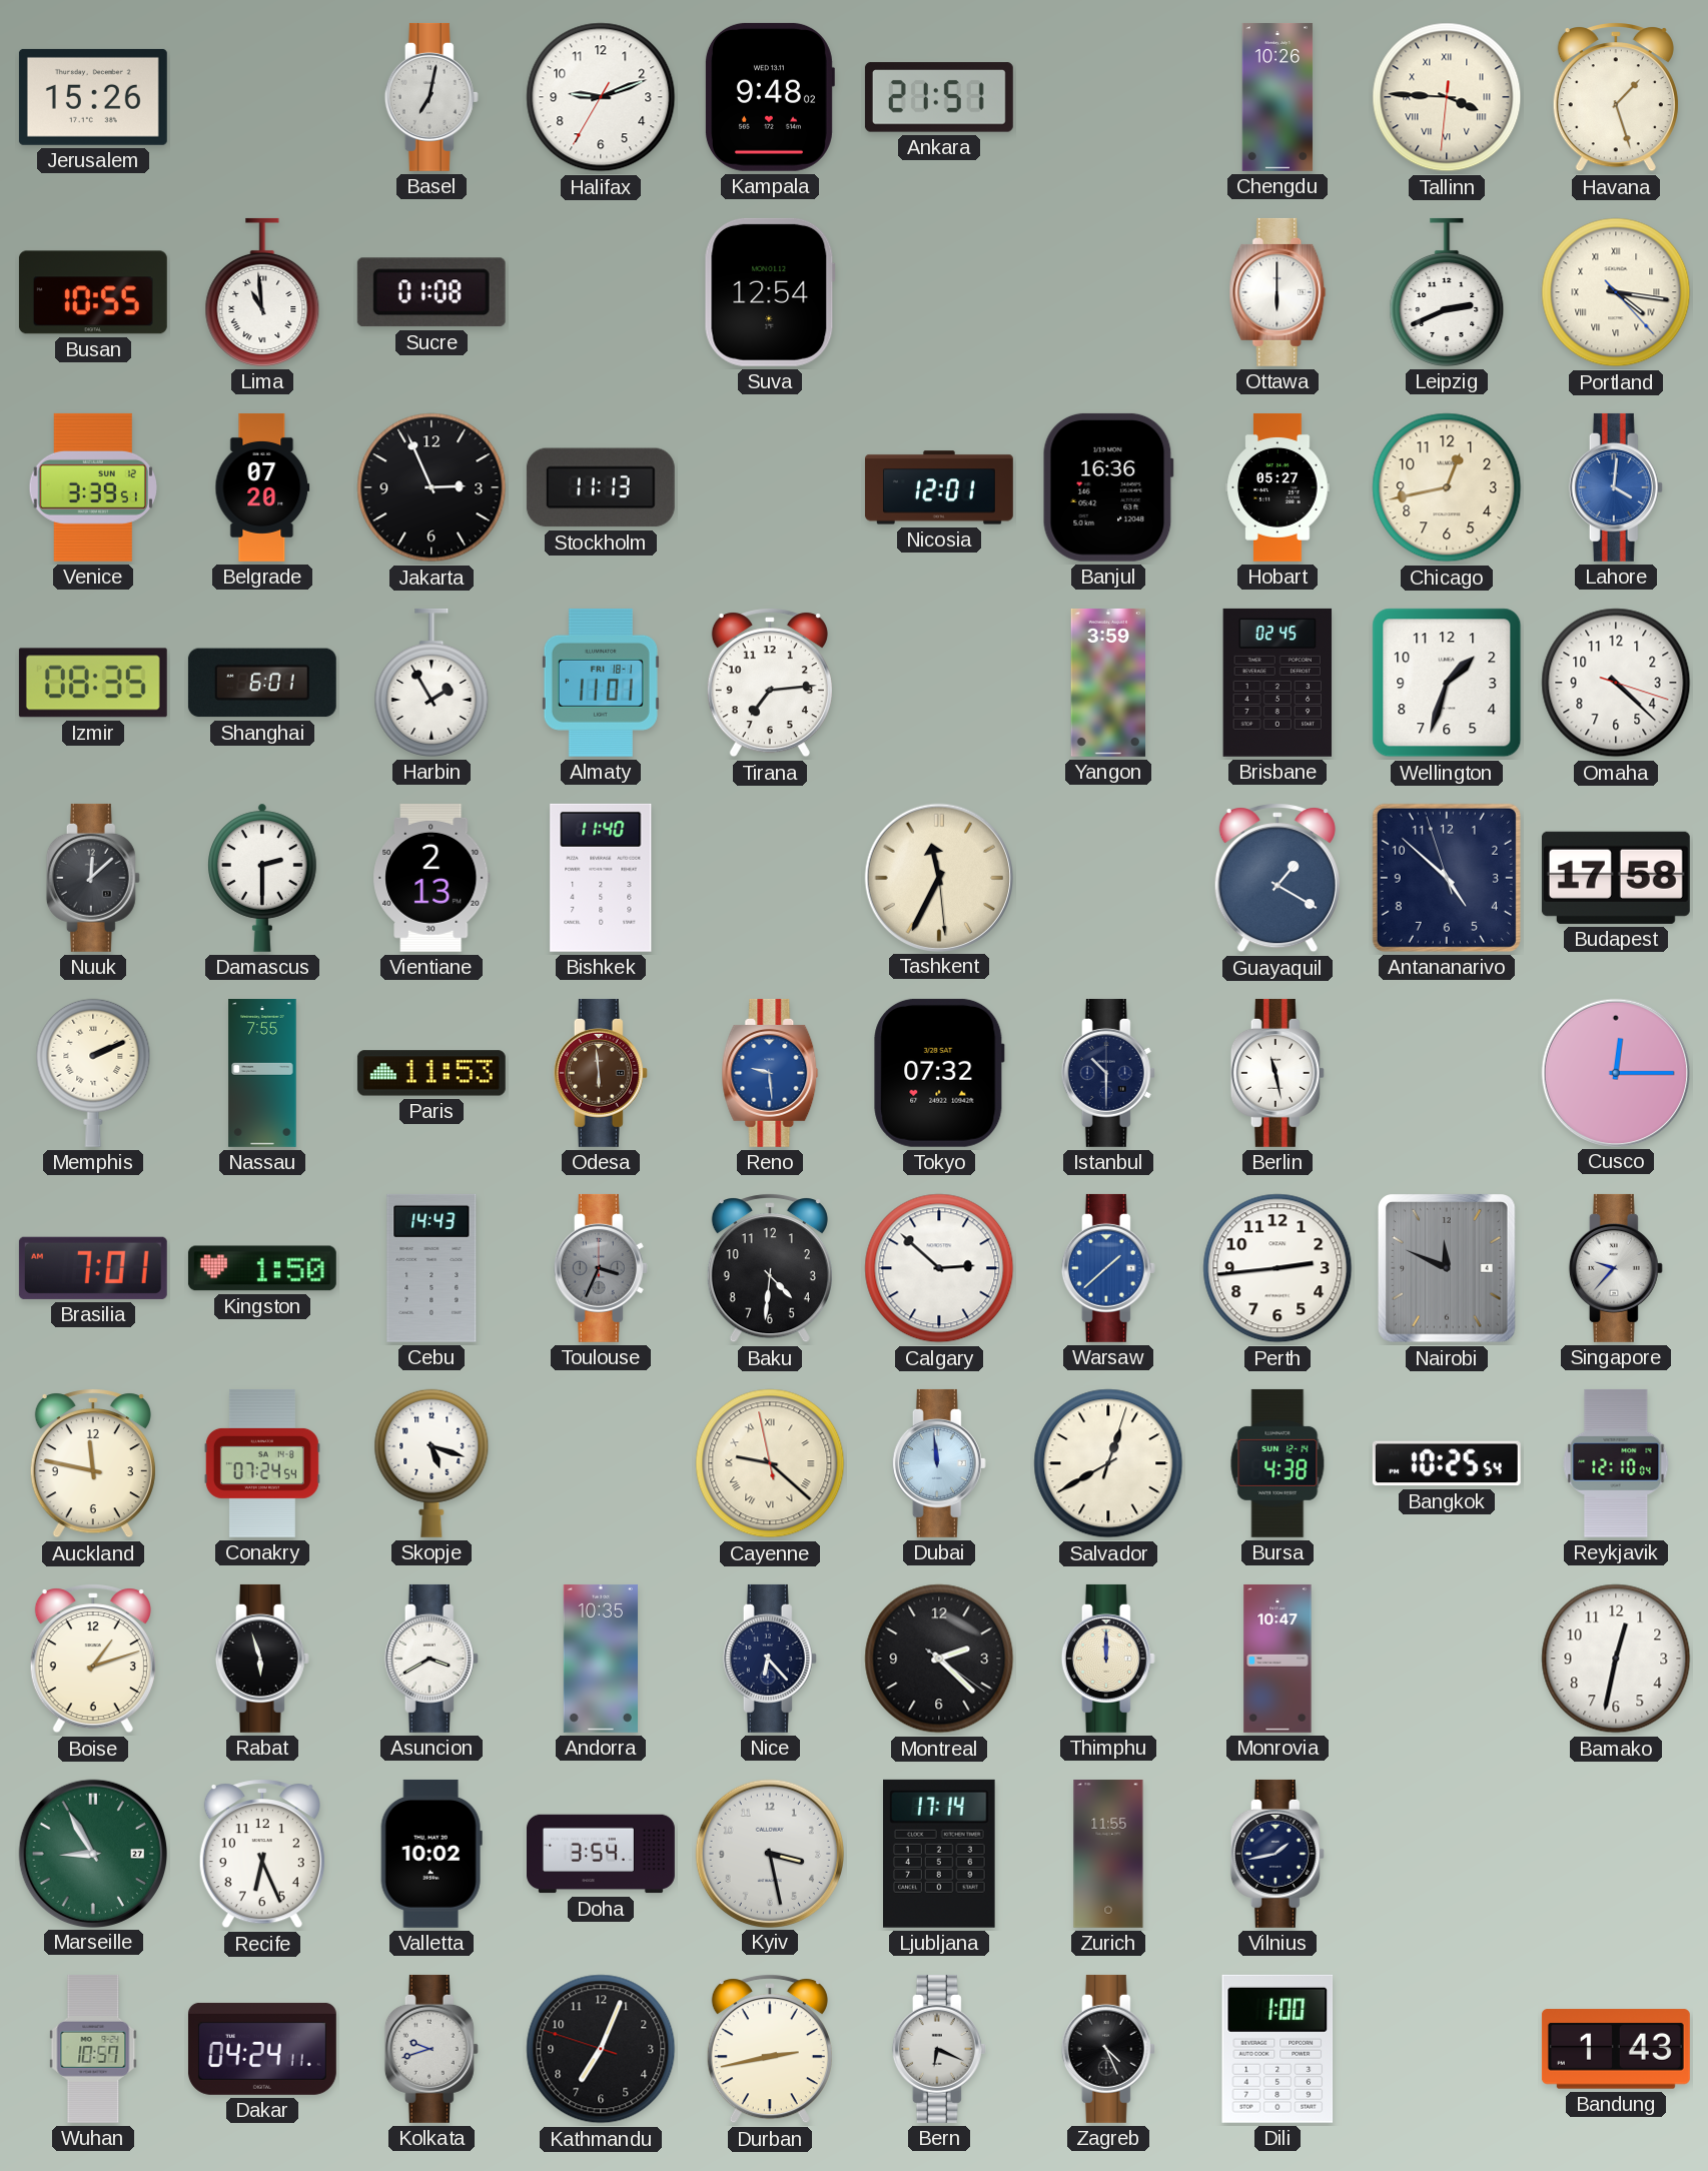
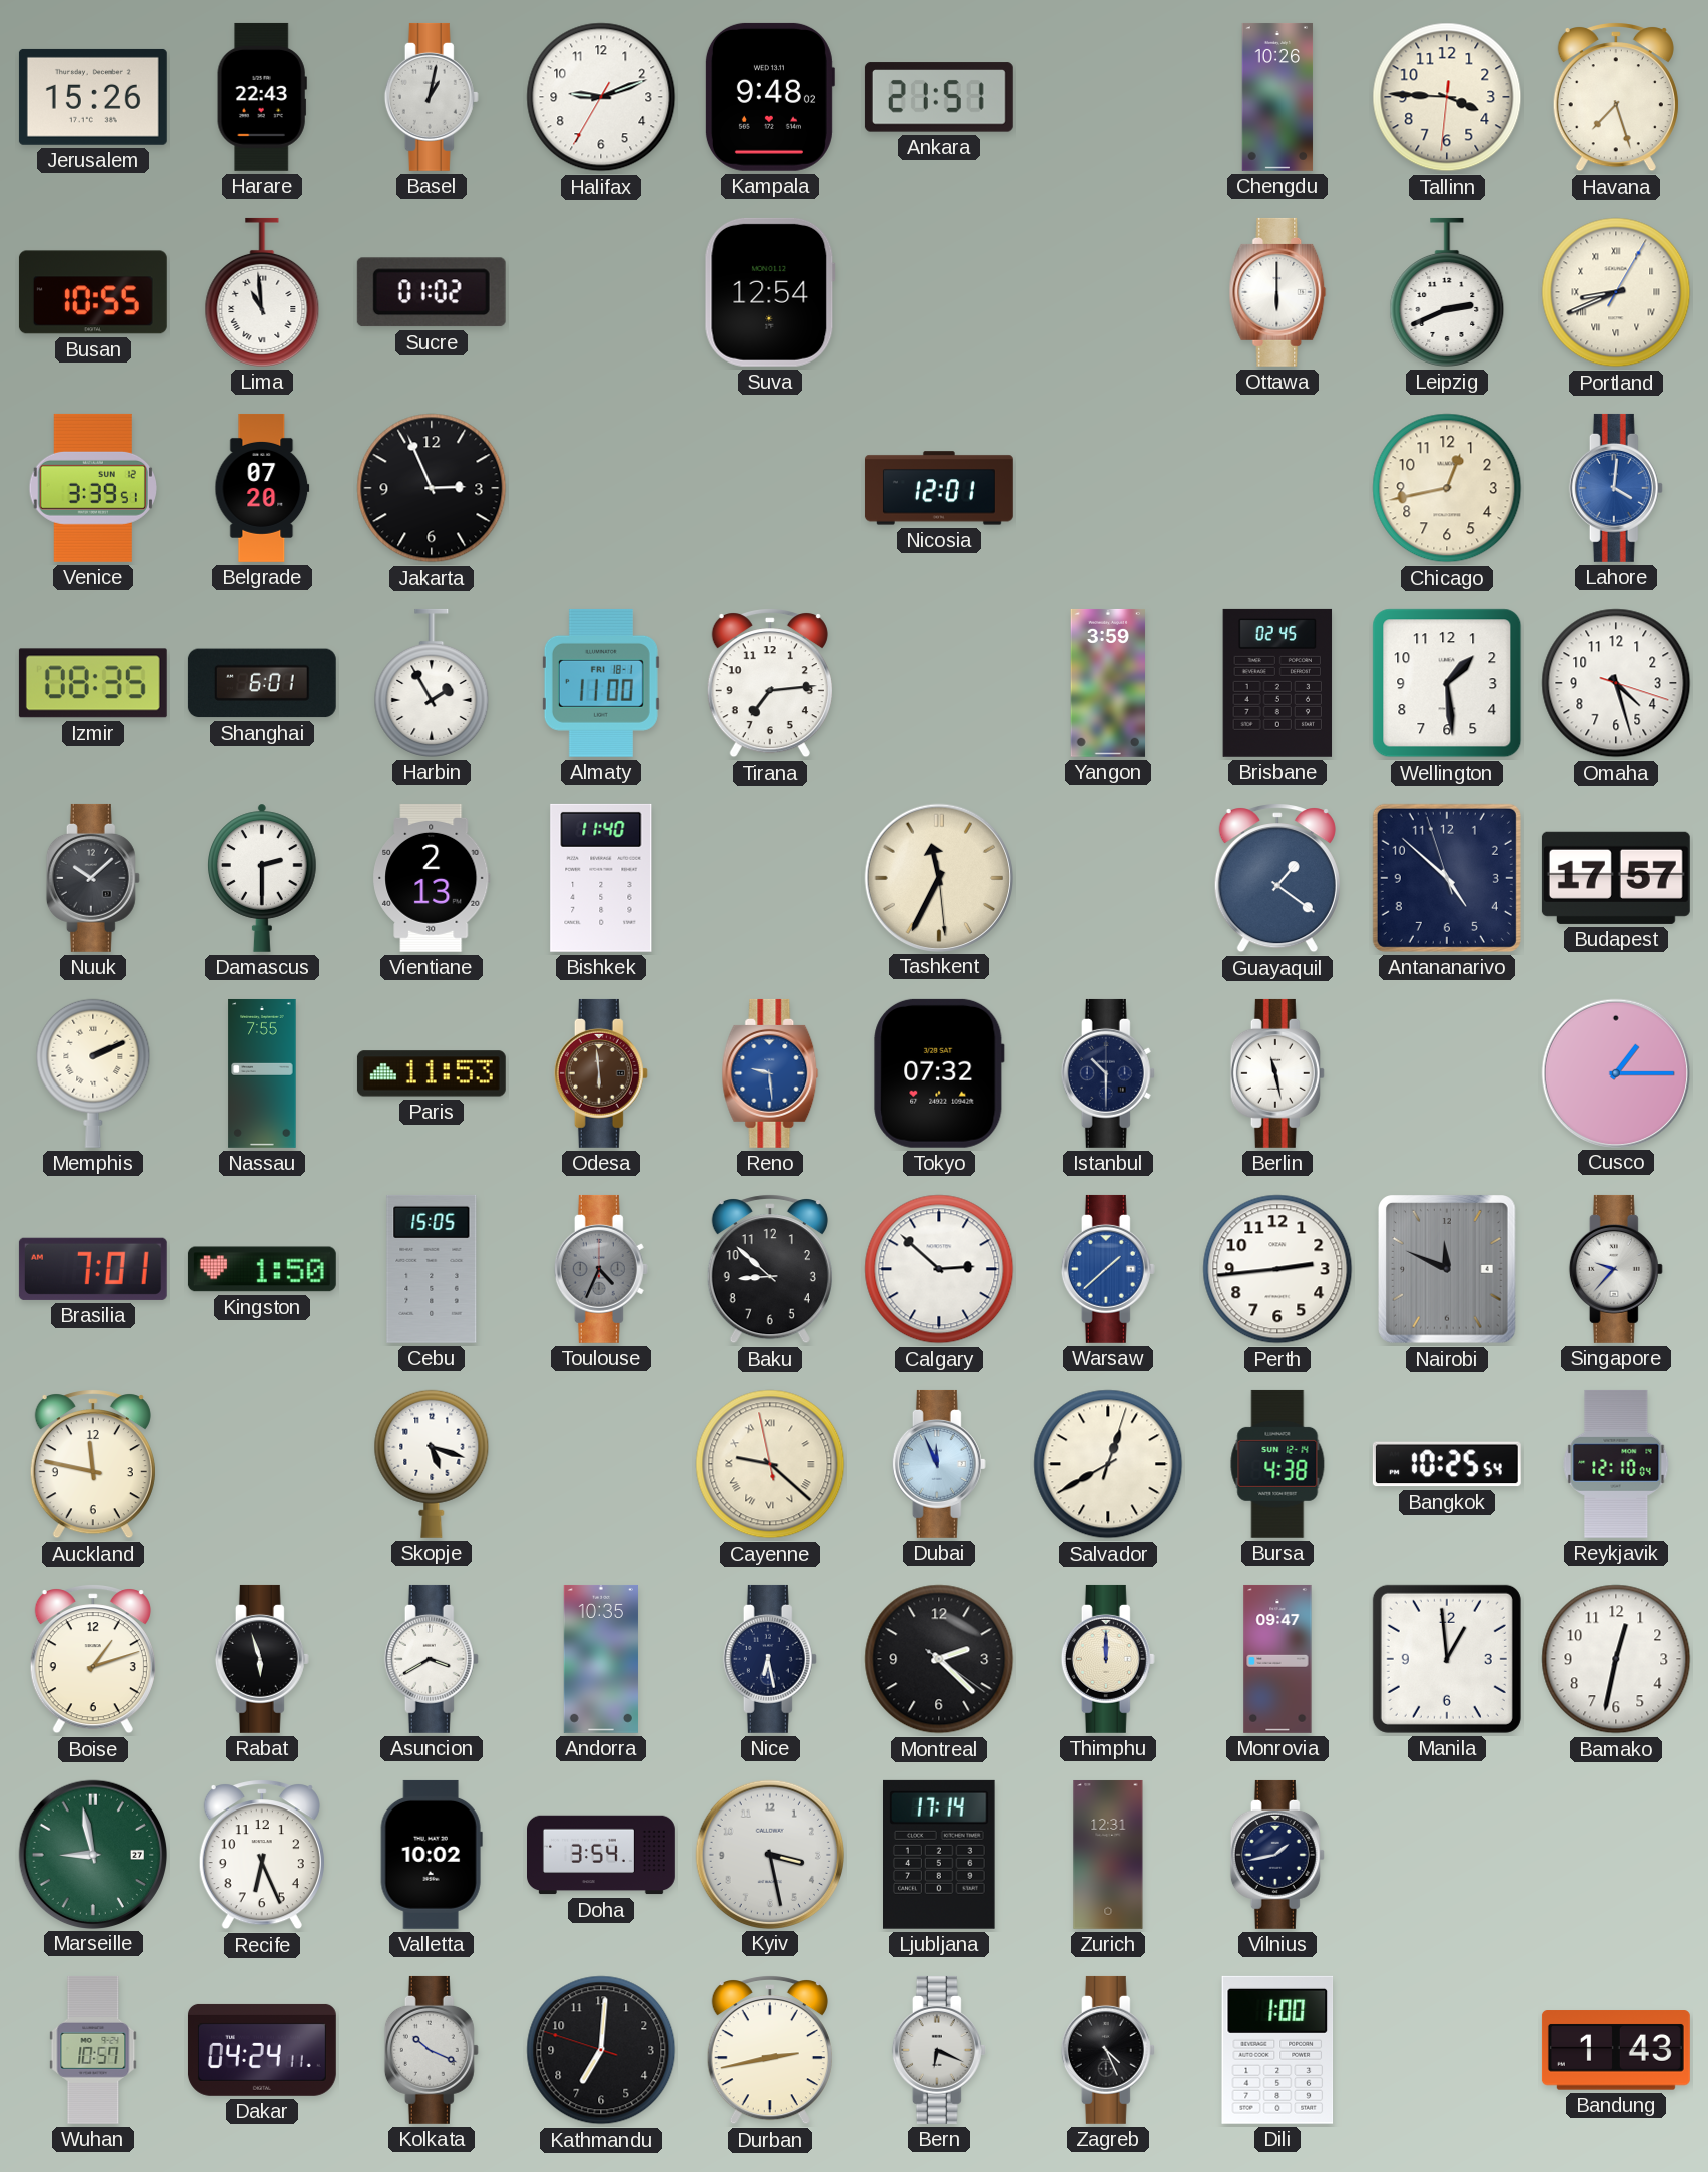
Harare: none -> 22:43 (262, 97)
Basel: 7:02 -> 1:02 (432, 97)
Tallinn numerals: Roman -> Arabic (1447, 97)
Havana: 1:27 -> 7:27 (1616, 97)
Sucre: 01:08 -> 01:02 (432, 292)
Portland: 4:16 -> 8:41 (1616, 292)
Stockholm: 11:13 -> none (601, 487)
Banjul: 16:36 -> none (1108, 487)
Hobart: 05:27 -> none (1277, 487)
Almaty: 11:01 -> 11:00 (601, 683)
Wellington: 1:33 -> 1:29 (1447, 683)
Omaha: 4:22 -> 4:27 (1616, 683)
Nuuk: 12:08 -> 10:08 (93, 878)
Guayaquil: 1:20 -> 1:21 (1277, 878)
Budapest: 17:58 -> 17:57 (1616, 878)
Cusco: 12:15 -> 1:15 (1615, 1072)
Cebu: 14:43 -> 15:05 (432, 1269)
Toulouse: 3:34 -> 4:34 (601, 1269)
Baku: 4:31 -> 8:52 (770, 1269)
Conakry: 07:24 -> none (262, 1463)
Dubai: 11:59 -> 11:56 (939, 1464)
Nice: 6:23 -> 6:28 (770, 1659)
Monrovia: 10:47 -> 09:47 (1277, 1659)
Manila: none -> 12:59 (1447, 1659)
Marseille: 8:55 -> 8:58 (92, 1854)
Zurich: 11:55 -> 12:31 (1108, 1855)
Kolkata: 9:42 -> 10:19 (432, 2050)
Kathmandu: 7:03 -> 7:00 (601, 2050)
